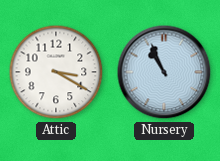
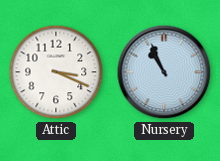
Attic: 3:20 -> 3:19 (56, 72)
